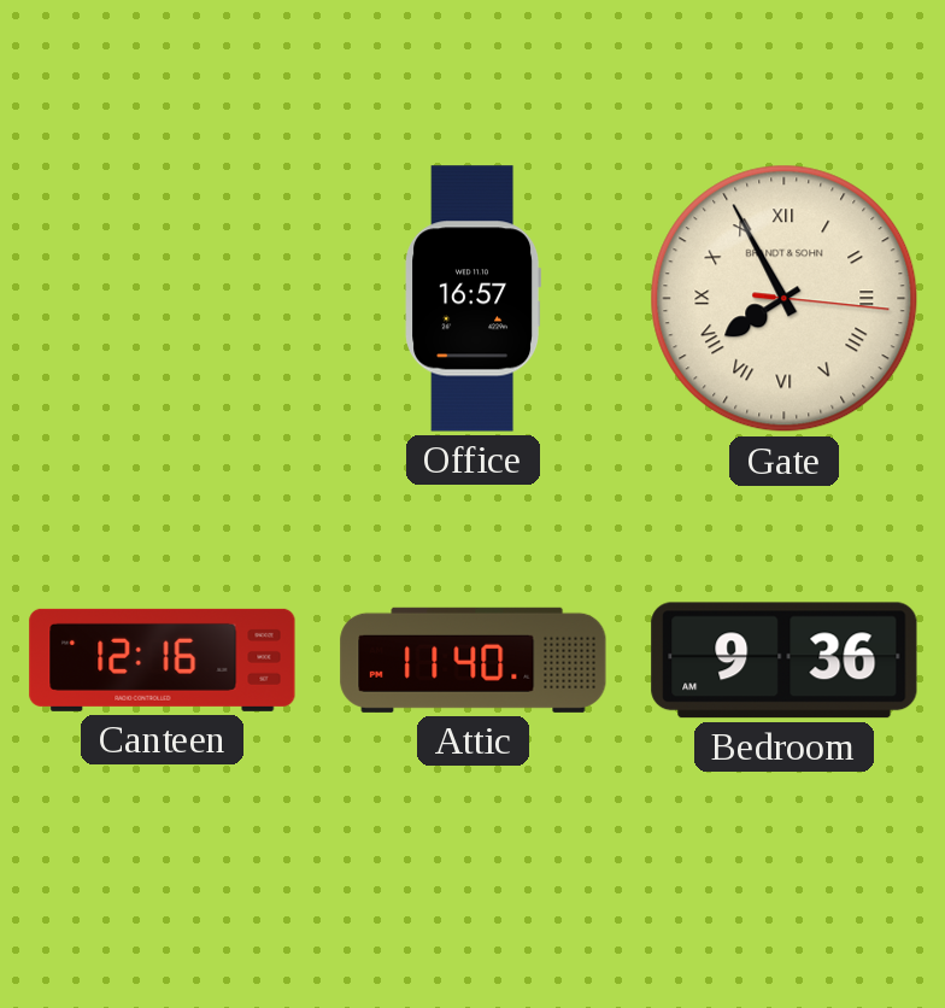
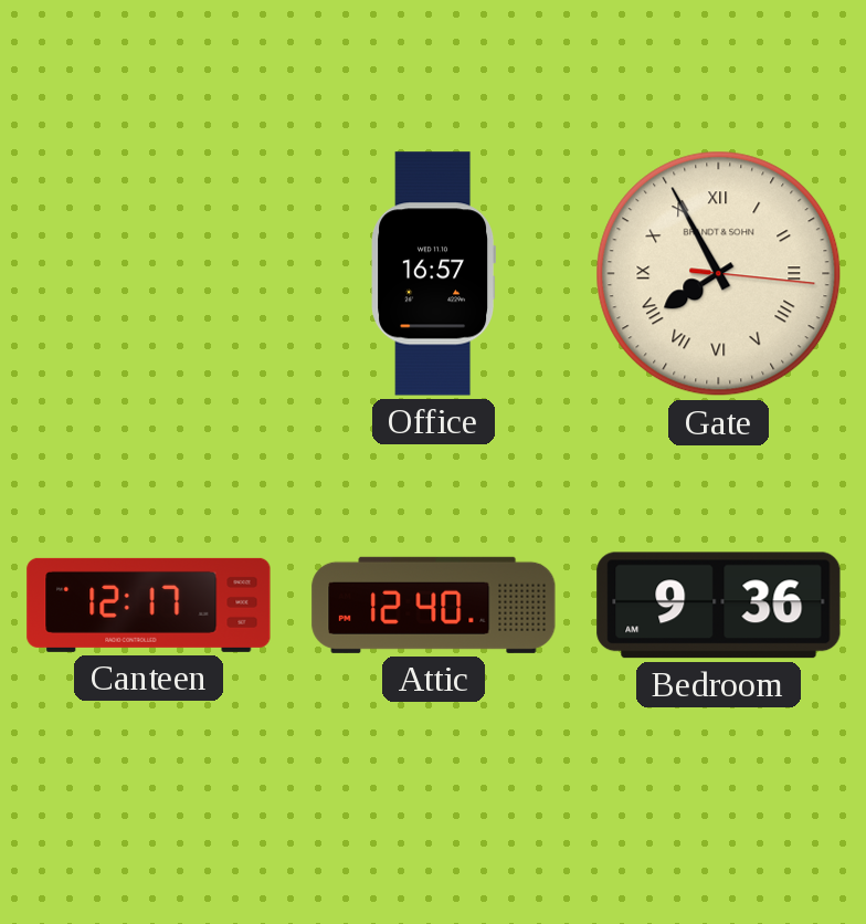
Canteen: 12:16 -> 12:17 (149, 605)
Attic: 11:40 -> 12:40 (434, 605)
